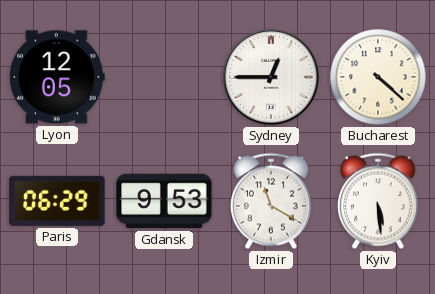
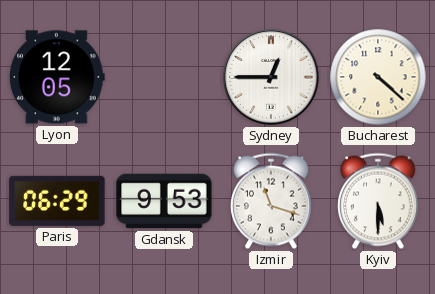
Izmir: 11:20 -> 11:18 (272, 201)
Kyiv: 5:29 -> 5:30 (379, 201)
